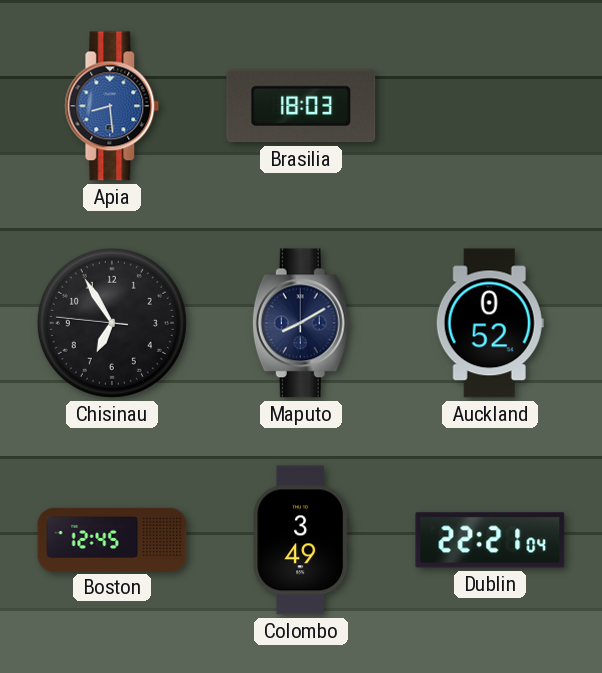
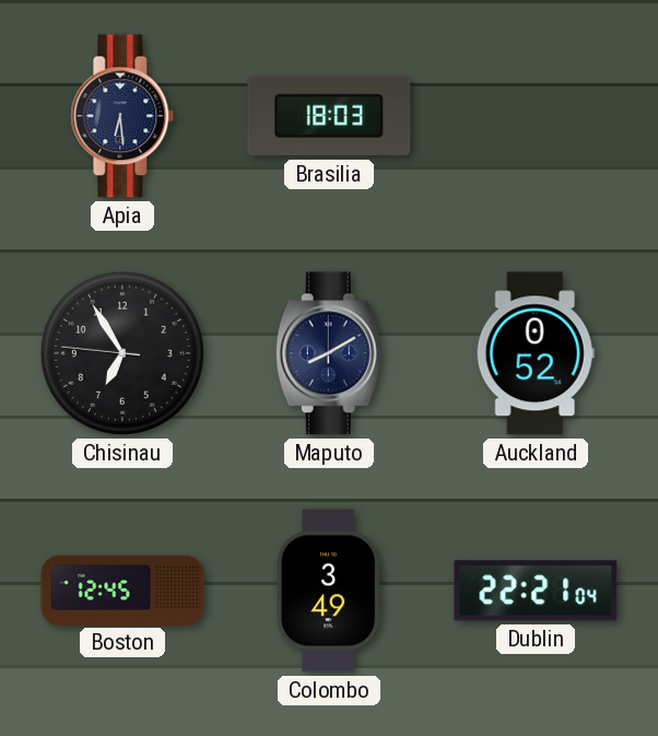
Apia: 8:29 -> 6:29 (122, 116)
Apia dial: blue -> navy (122, 116)
